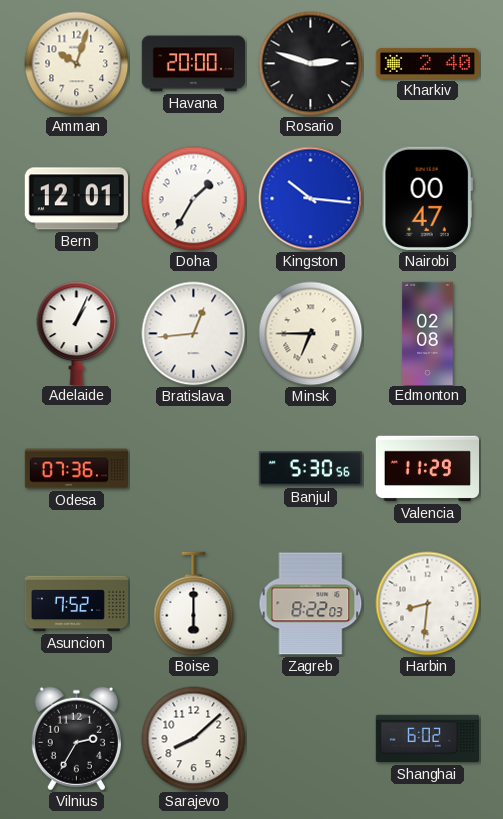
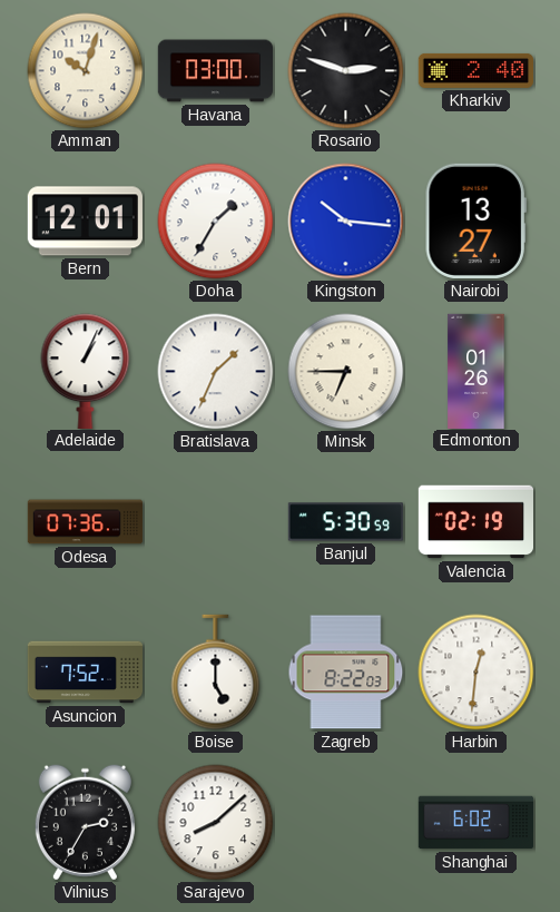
Havana: 20:00 -> 03:00 (215, 71)
Nairobi: 00:47 -> 13:27 (475, 220)
Bratislava: 12:44 -> 1:34 (216, 372)
Edmonton: 02:08 -> 01:26 (477, 371)
Banjul: 5:30:56 -> 5:30:59 (345, 522)
Valencia: 11:29 -> 02:19 (475, 522)
Boise: 6:00 -> 5:00 (216, 673)
Harbin: 8:31 -> 12:31 (477, 673)
